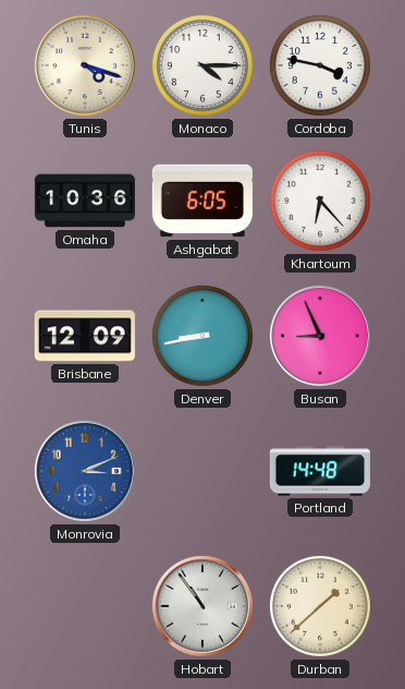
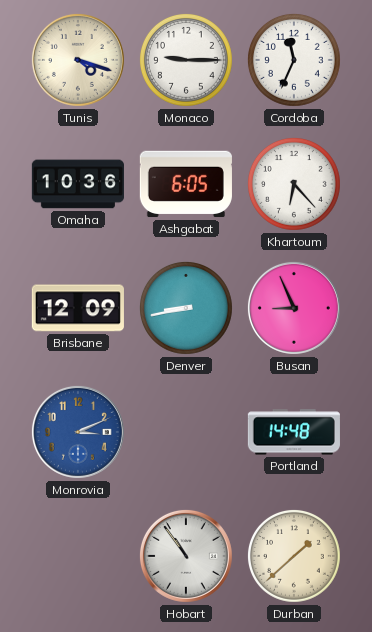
Monaco: 4:15 -> 9:15 (186, 60)
Cordoba: 3:47 -> 11:34 (294, 60)
